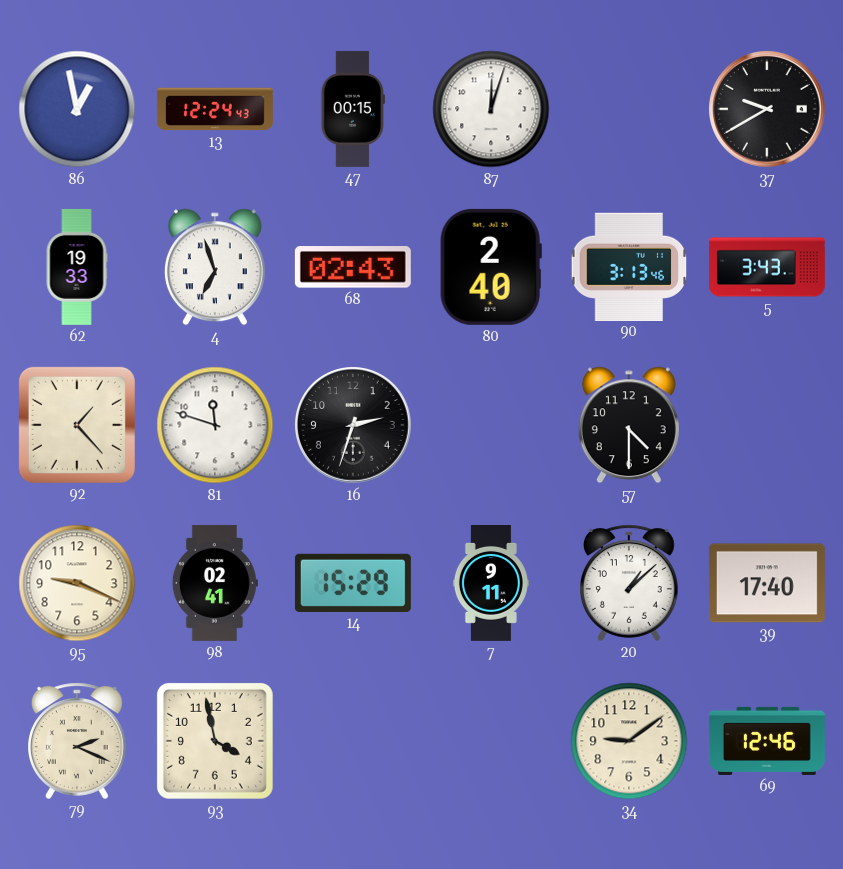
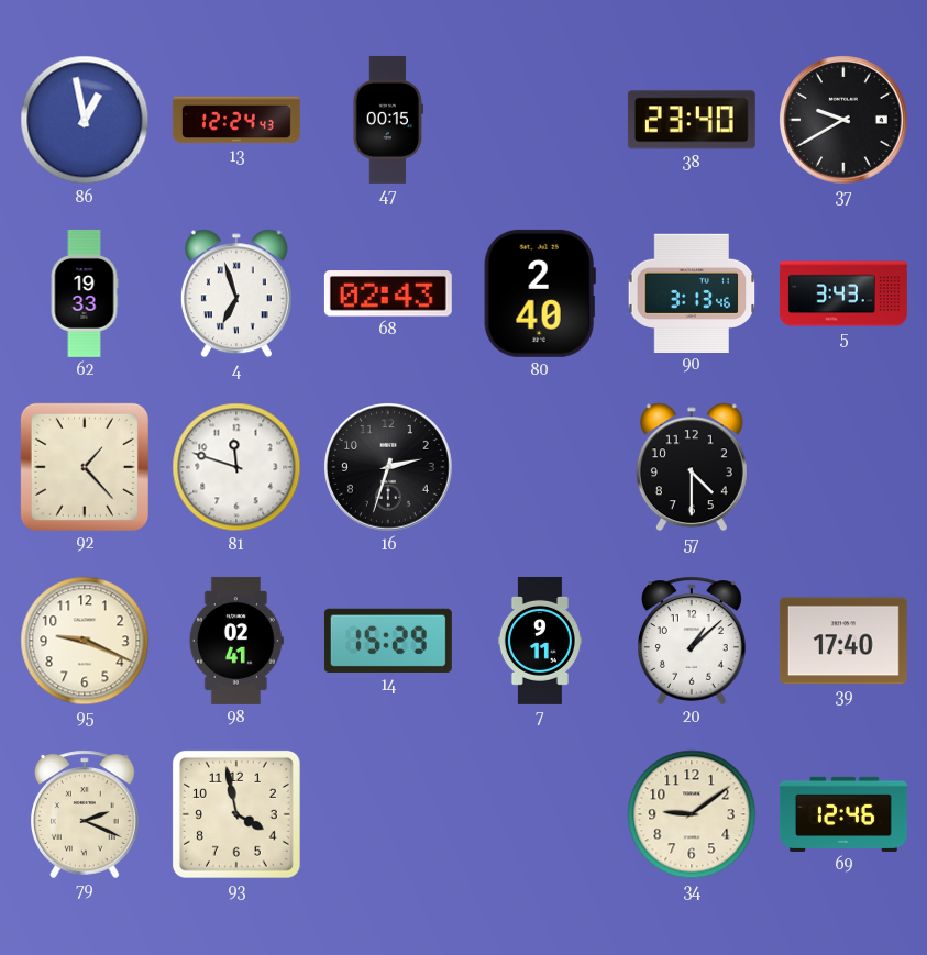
87: 12:03 -> none (491, 109)
38: none -> 23:40 (692, 120)
